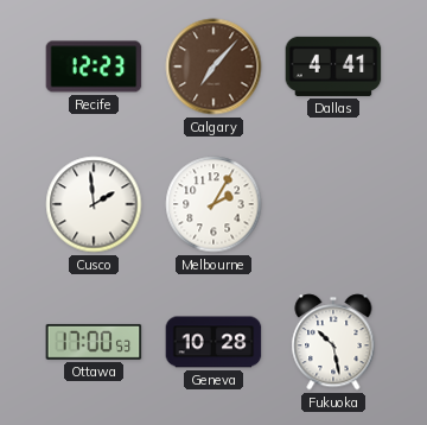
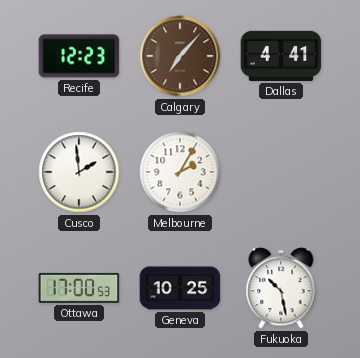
Geneva: 10:28 -> 10:25 (180, 288)
